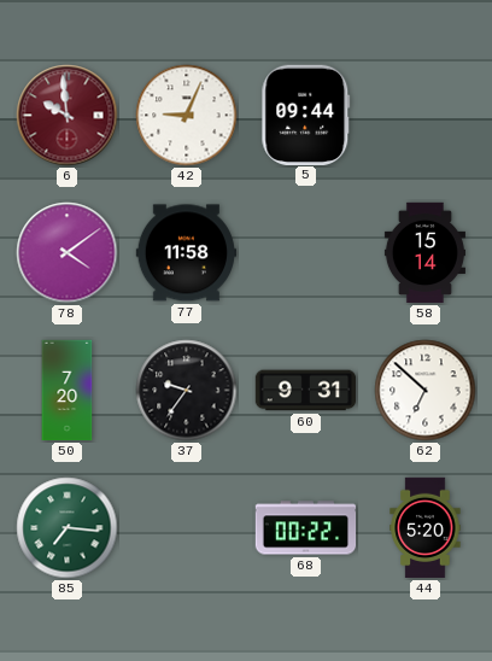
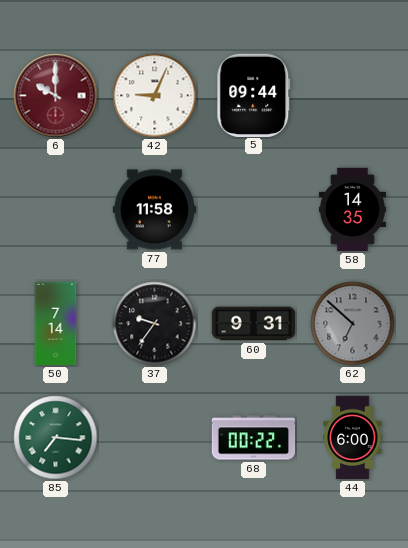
6: 9:59 -> 10:00 (56, 96)
78: 4:09 -> none (68, 253)
58: 15:14 -> 14:35 (352, 210)
50: 7:20 -> 7:14 (56, 324)
62 dial: white -> grey (353, 324)
44: 5:20 -> 6:00 (353, 438)
